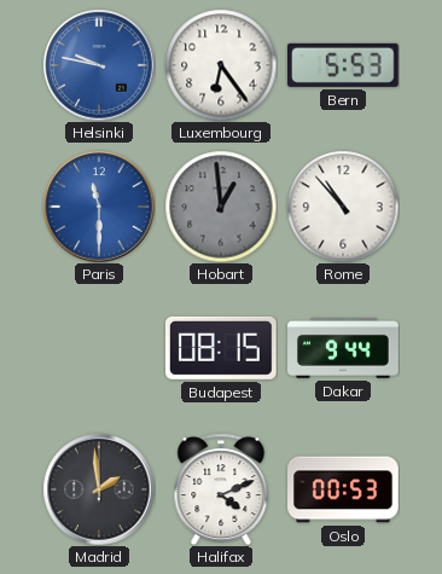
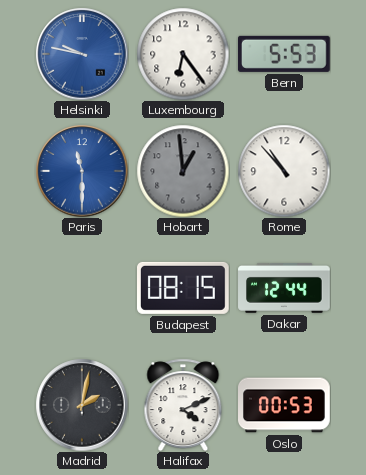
Dakar: 9:44 -> 12:44 (284, 289)
Madrid: 1:59 -> 2:02 (82, 405)
